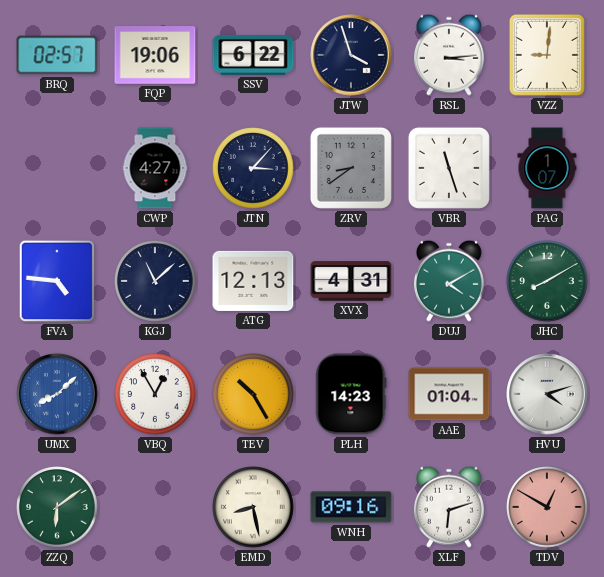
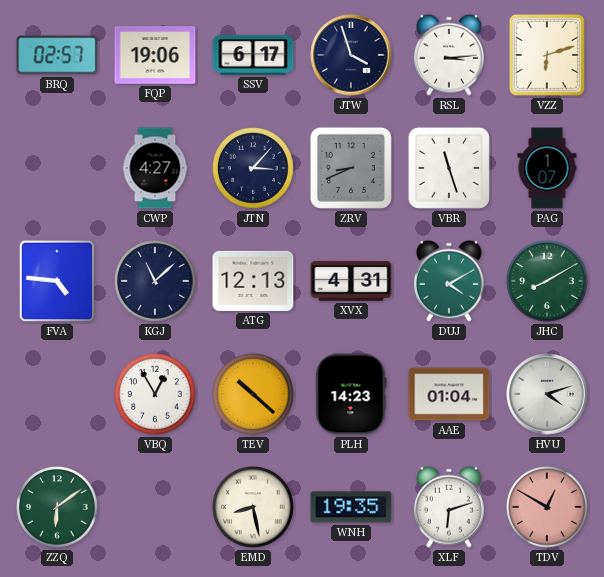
SSV: 6:22 -> 6:17 (253, 55)
VZZ: 9:01 -> 6:12 (547, 55)
ZRV: 8:39 -> 8:41 (351, 168)
UMX: 8:08 -> none (57, 394)
TEV: 10:25 -> 10:22 (253, 394)
WNH: 09:16 -> 19:35 (351, 507)
